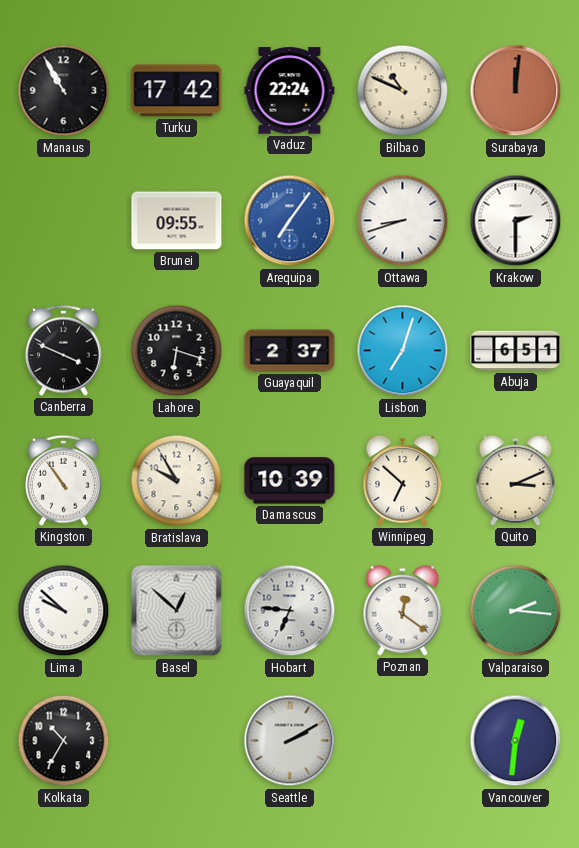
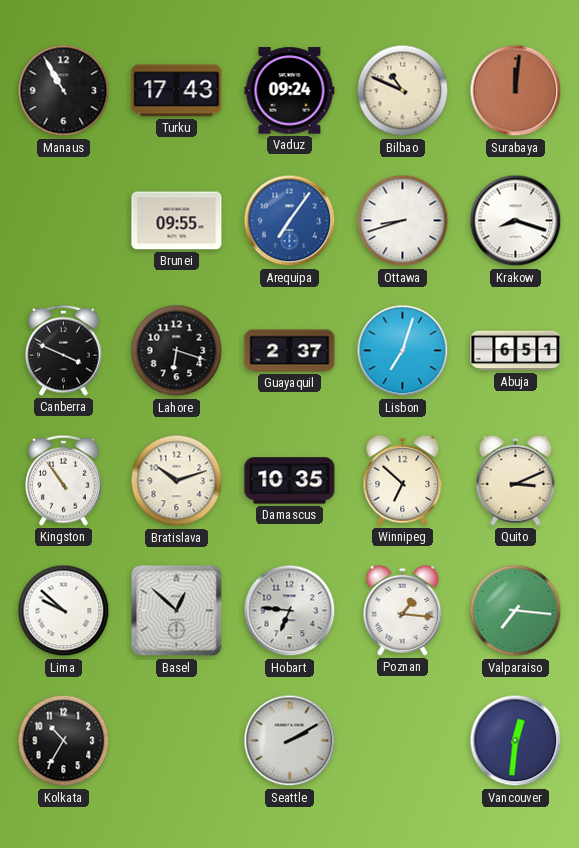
Turku: 17:42 -> 17:43 (177, 91)
Vaduz: 22:24 -> 09:24 (290, 91)
Krakow: 2:30 -> 8:18 (516, 221)
Bratislava: 9:55 -> 10:12 (177, 481)
Damascus: 10:39 -> 10:35 (290, 481)
Poznan: 12:21 -> 1:16 (403, 610)
Valparaiso: 2:16 -> 7:16 (516, 611)
